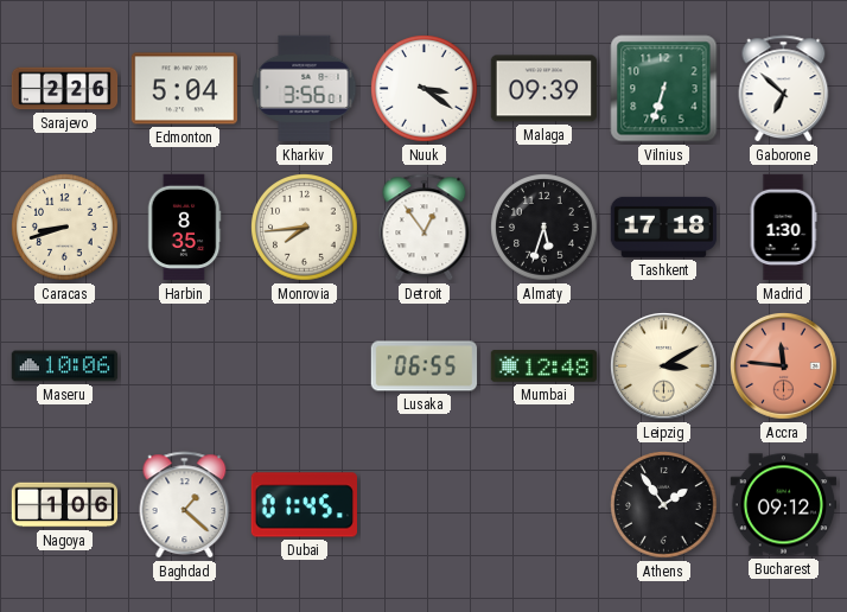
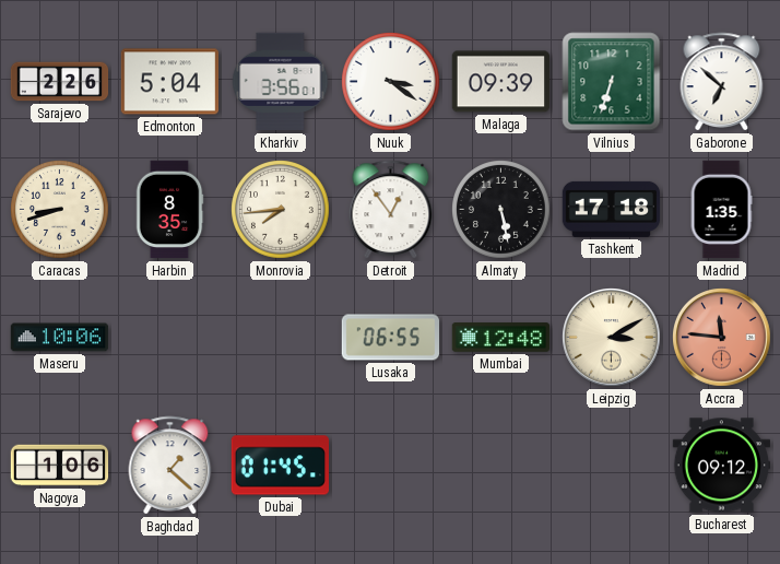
Almaty: 5:33 -> 5:28 (501, 210)
Madrid: 1:30 -> 1:35 (721, 210)
Athens: 1:54 -> none (664, 505)
